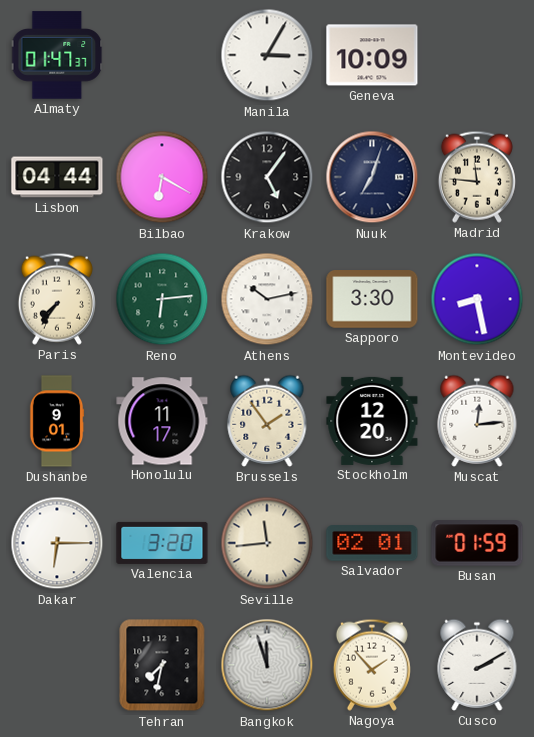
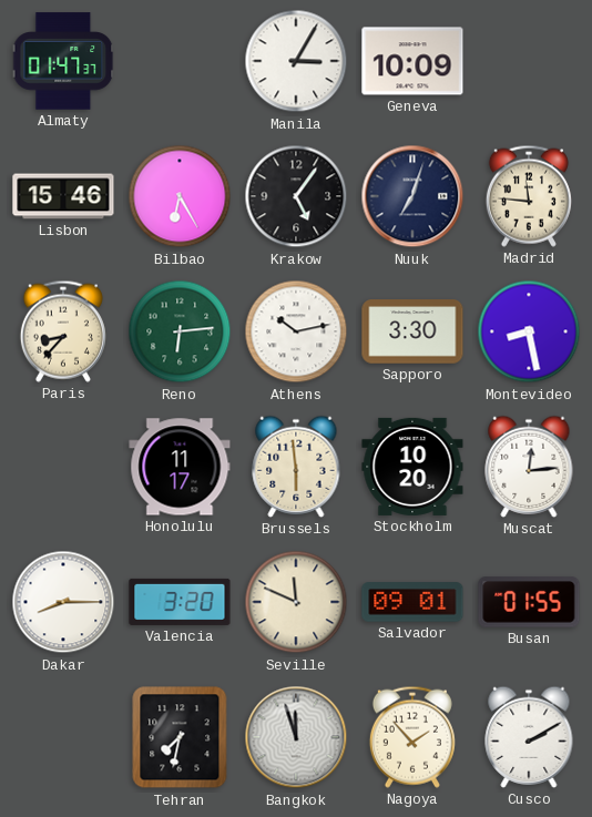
Lisbon: 04:44 -> 15:46 (63, 196)
Bilbao: 6:20 -> 6:25 (180, 196)
Paris: 7:36 -> 8:37 (63, 331)
Dushanbe: 9:01 -> none (57, 421)
Brussels: 1:54 -> 5:59 (296, 467)
Stockholm: 12:20 -> 10:20 (412, 467)
Dakar: 6:15 -> 8:15 (63, 602)
Seville: 11:44 -> 11:49 (296, 602)
Salvador: 02:01 -> 09:01 (412, 602)
Busan: 01:59 -> 01:55 (529, 602)
